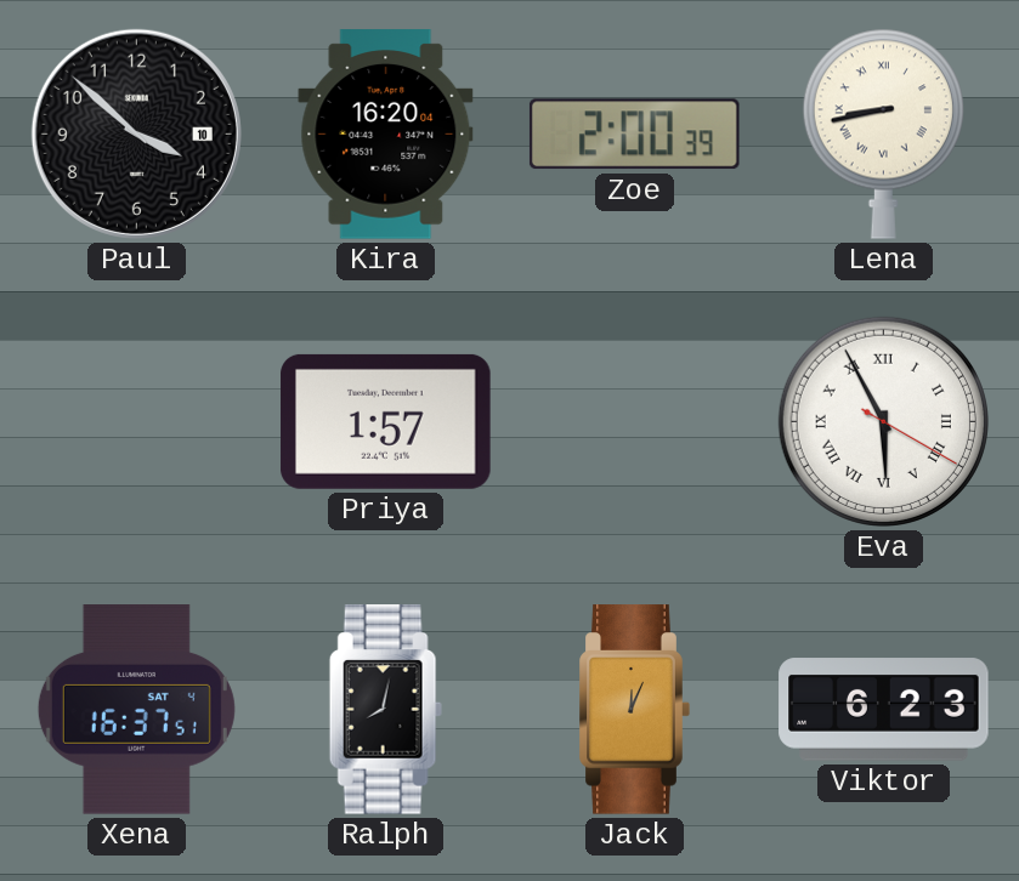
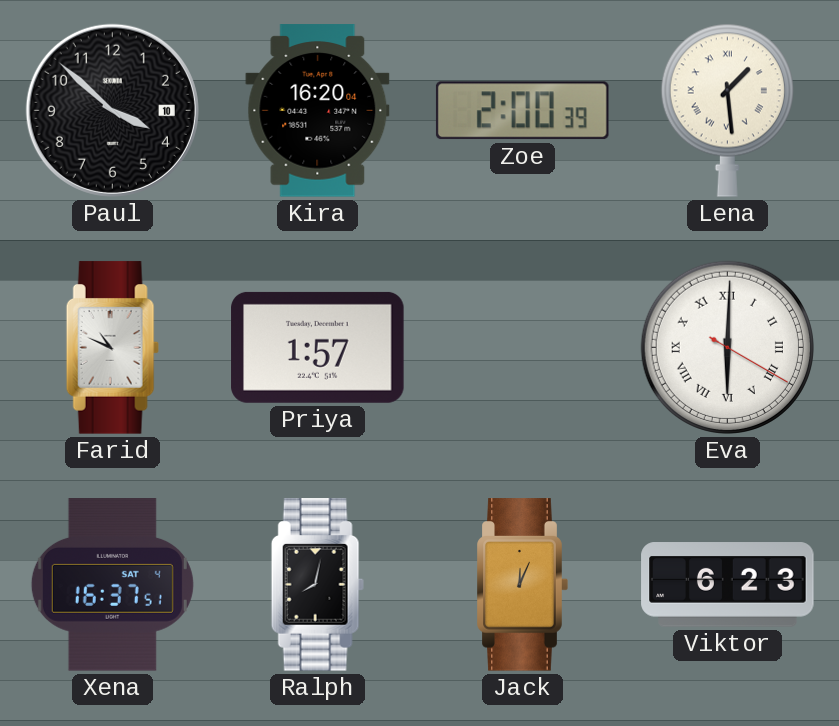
Lena: 8:43 -> 1:29 (727, 110)
Farid: none -> 10:49 (112, 348)
Eva: 5:55 -> 6:00 (727, 347)
